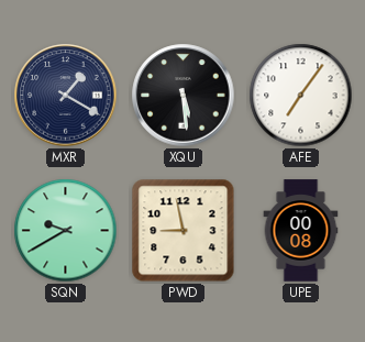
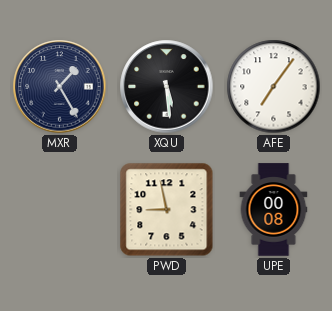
MXR: 1:20 -> 1:25 (60, 87)
SQN: 9:40 -> none (66, 231)
